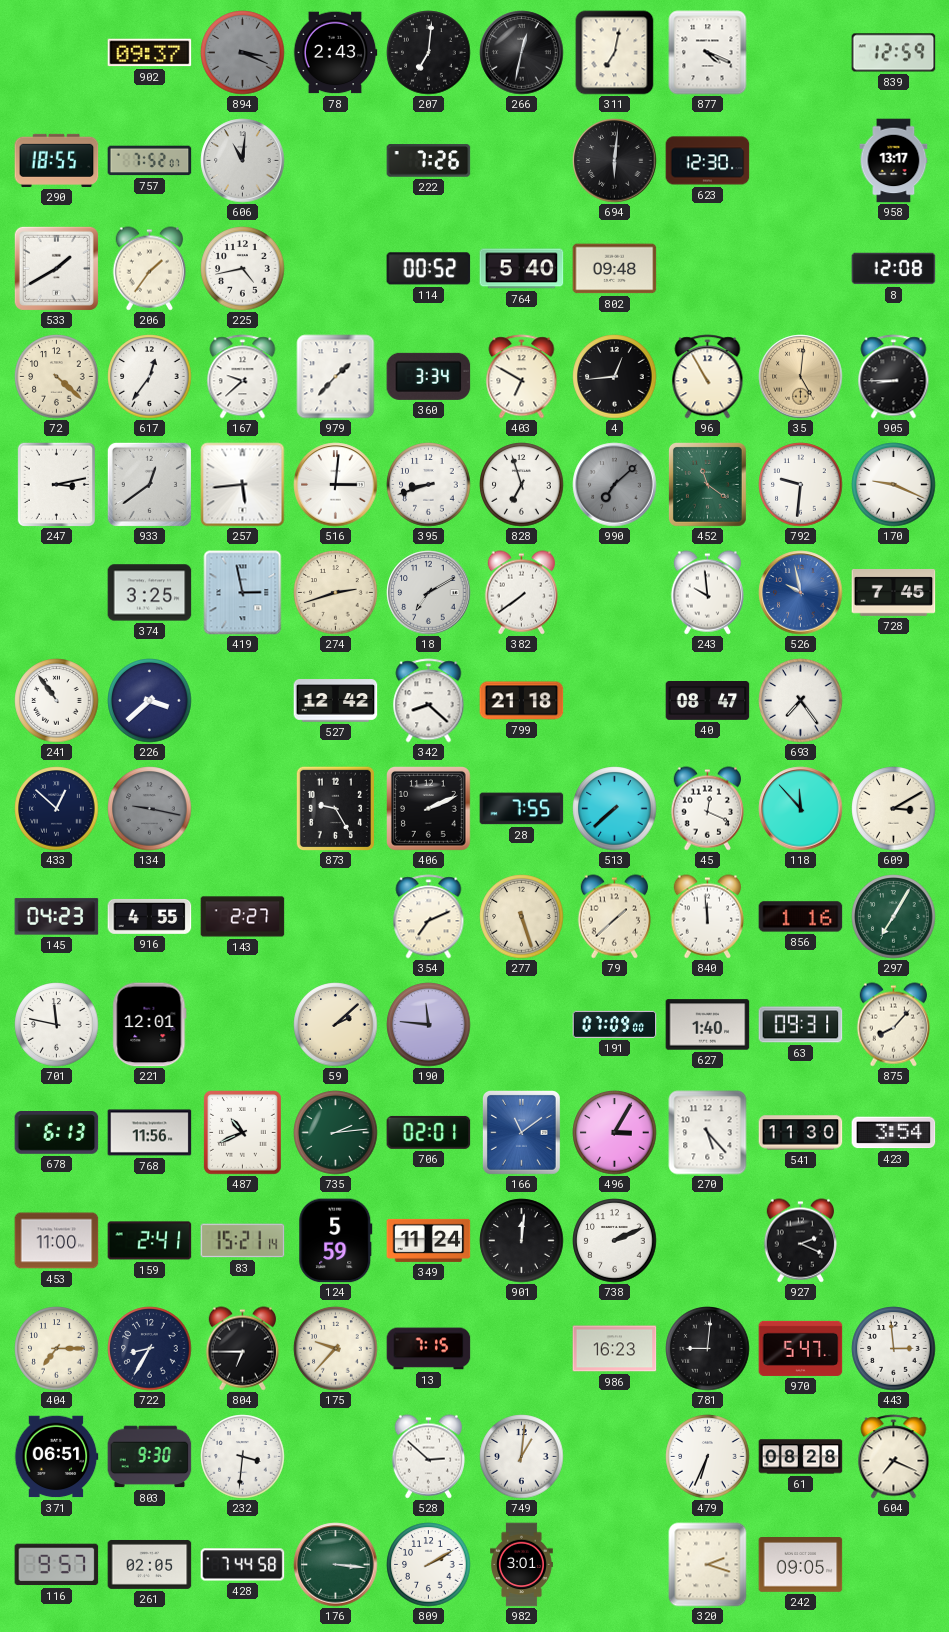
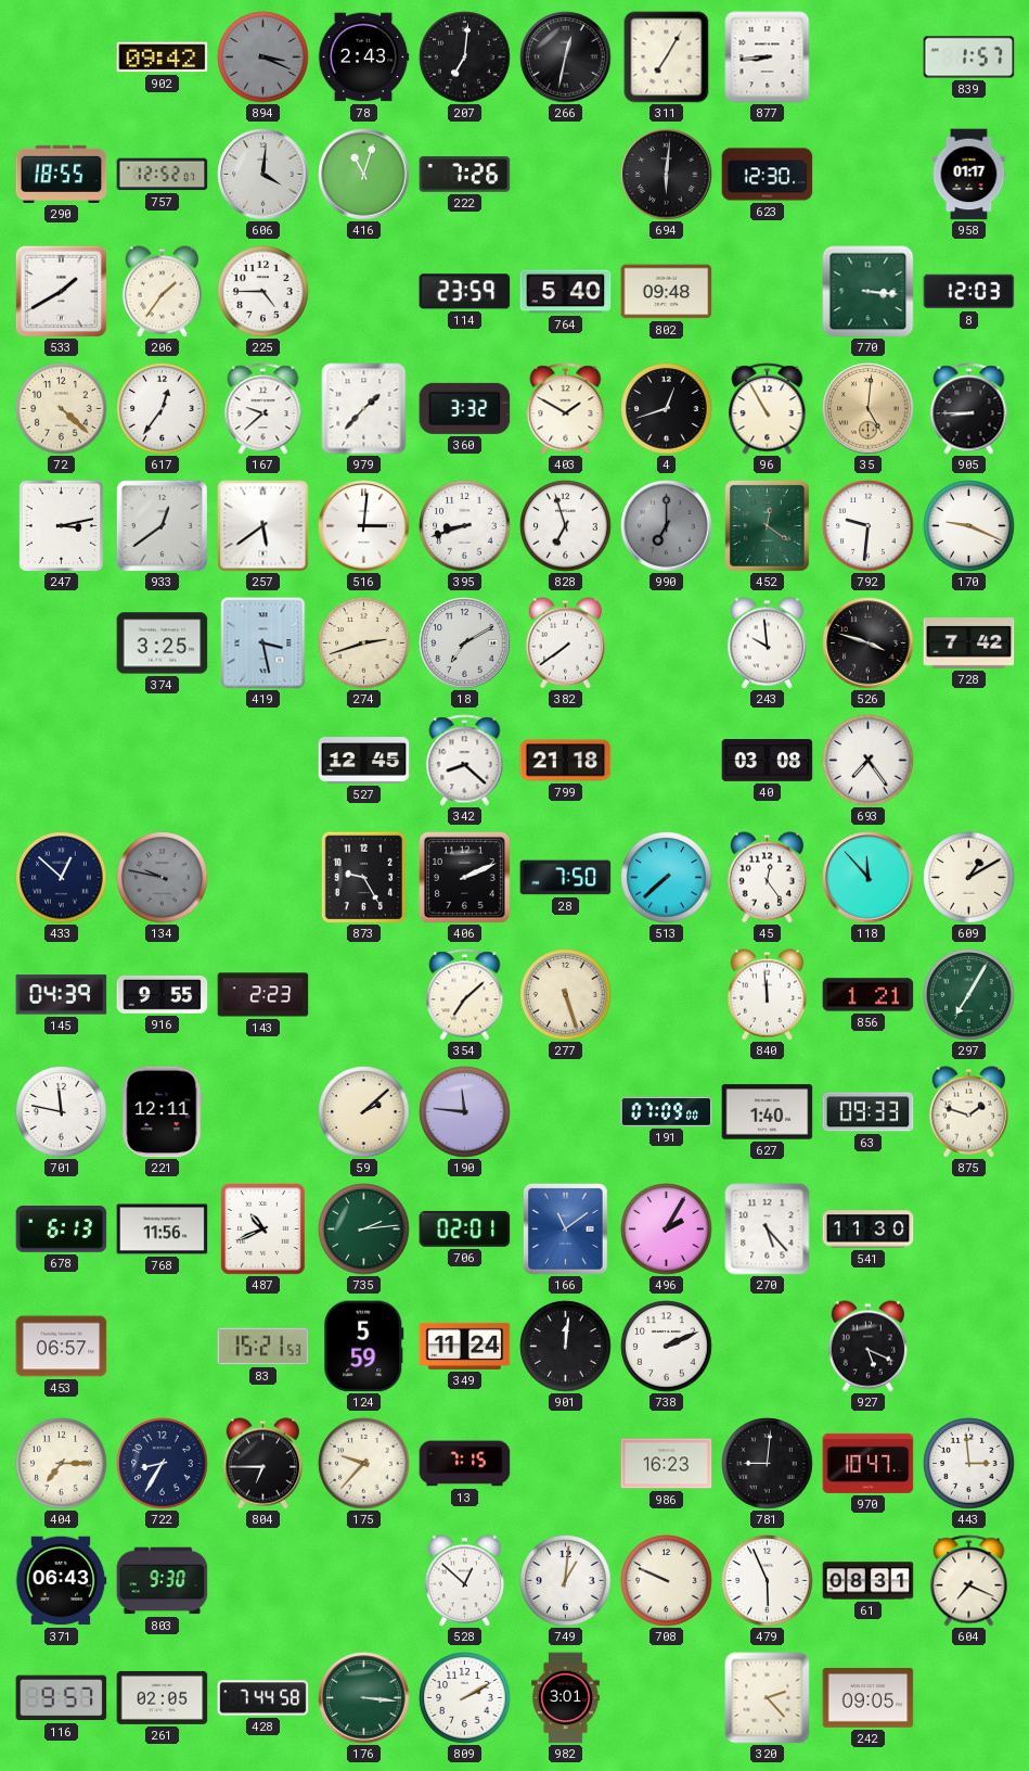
902: 09:37 -> 09:42 (163, 58)
311: 7:02 -> 7:05 (667, 58)
877: 4:19 -> 8:44 (768, 58)
839: 12:59 -> 1:57 (969, 58)
757: 7:52 -> 12:52 (163, 175)
606: 11:01 -> 4:01 (263, 175)
416: none -> 11:03 (364, 175)
958: 13:17 -> 01:17 (969, 175)
225: 4:43 -> 4:45 (263, 292)
114: 00:52 -> 23:59 (465, 292)
770: none -> 3:16 (869, 292)
8: 12:08 -> 12:03 (969, 292)
360: 3:34 -> 3:32 (465, 408)
403: 6:50 -> 1:50 (566, 409)
4: 12:44 -> 12:42 (667, 409)
257: 5:44 -> 5:39 (263, 526)
990: 7:08 -> 7:00 (667, 526)
452: 11:21 -> 12:21 (768, 526)
419: 2:58 -> 3:28 (263, 644)
526: 9:58 -> 3:48 (869, 644)
526 dial: blue -> black (869, 644)
728: 7:45 -> 7:42 (969, 644)
241: 10:54 -> none (57, 701)
226: 3:38 -> none (150, 701)
527: 12:42 -> 12:45 (364, 761)
40: 08:47 -> 03:08 (768, 761)
134: 9:17 -> 9:47 (163, 878)
28: 7:55 -> 7:50 (566, 878)
45: 12:19 -> 12:24 (767, 878)
609: 3:10 -> 1:10 (969, 878)
145: 04:23 -> 04:39 (62, 995)
916: 4:55 -> 9:55 (163, 994)
143: 2:27 -> 2:23 (263, 995)
354: 7:11 -> 7:08 (465, 995)
79: 1:38 -> none (614, 917)
856: 1:16 -> 1:21 (869, 995)
221: 12:01 -> 12:11 (163, 1112)
63: 09:31 -> 09:33 (869, 1112)
875: 8:07 -> 1:48 (968, 1112)
496: 3:05 -> 2:05 (667, 1229)
423: 3:54 -> none (894, 1133)
453: 11:00 -> 06:57 (62, 1347)
159: 2:41 -> none (150, 1241)
83: 15:21:14 -> 15:21:53 (263, 1347)
927: 2:19 -> 5:19 (867, 1347)
970: 5:47 -> 10:47 (869, 1463)
371: 06:51 -> 06:43 (61, 1581)
232: 3:31 -> none (243, 1457)
528: 2:52 -> 12:52 (464, 1581)
708: none -> 9:49 (667, 1581)
479: 6:34 -> 5:56 (768, 1581)
61: 08:28 -> 08:31 (869, 1581)
320: 2:18 -> 2:23 (768, 1698)
